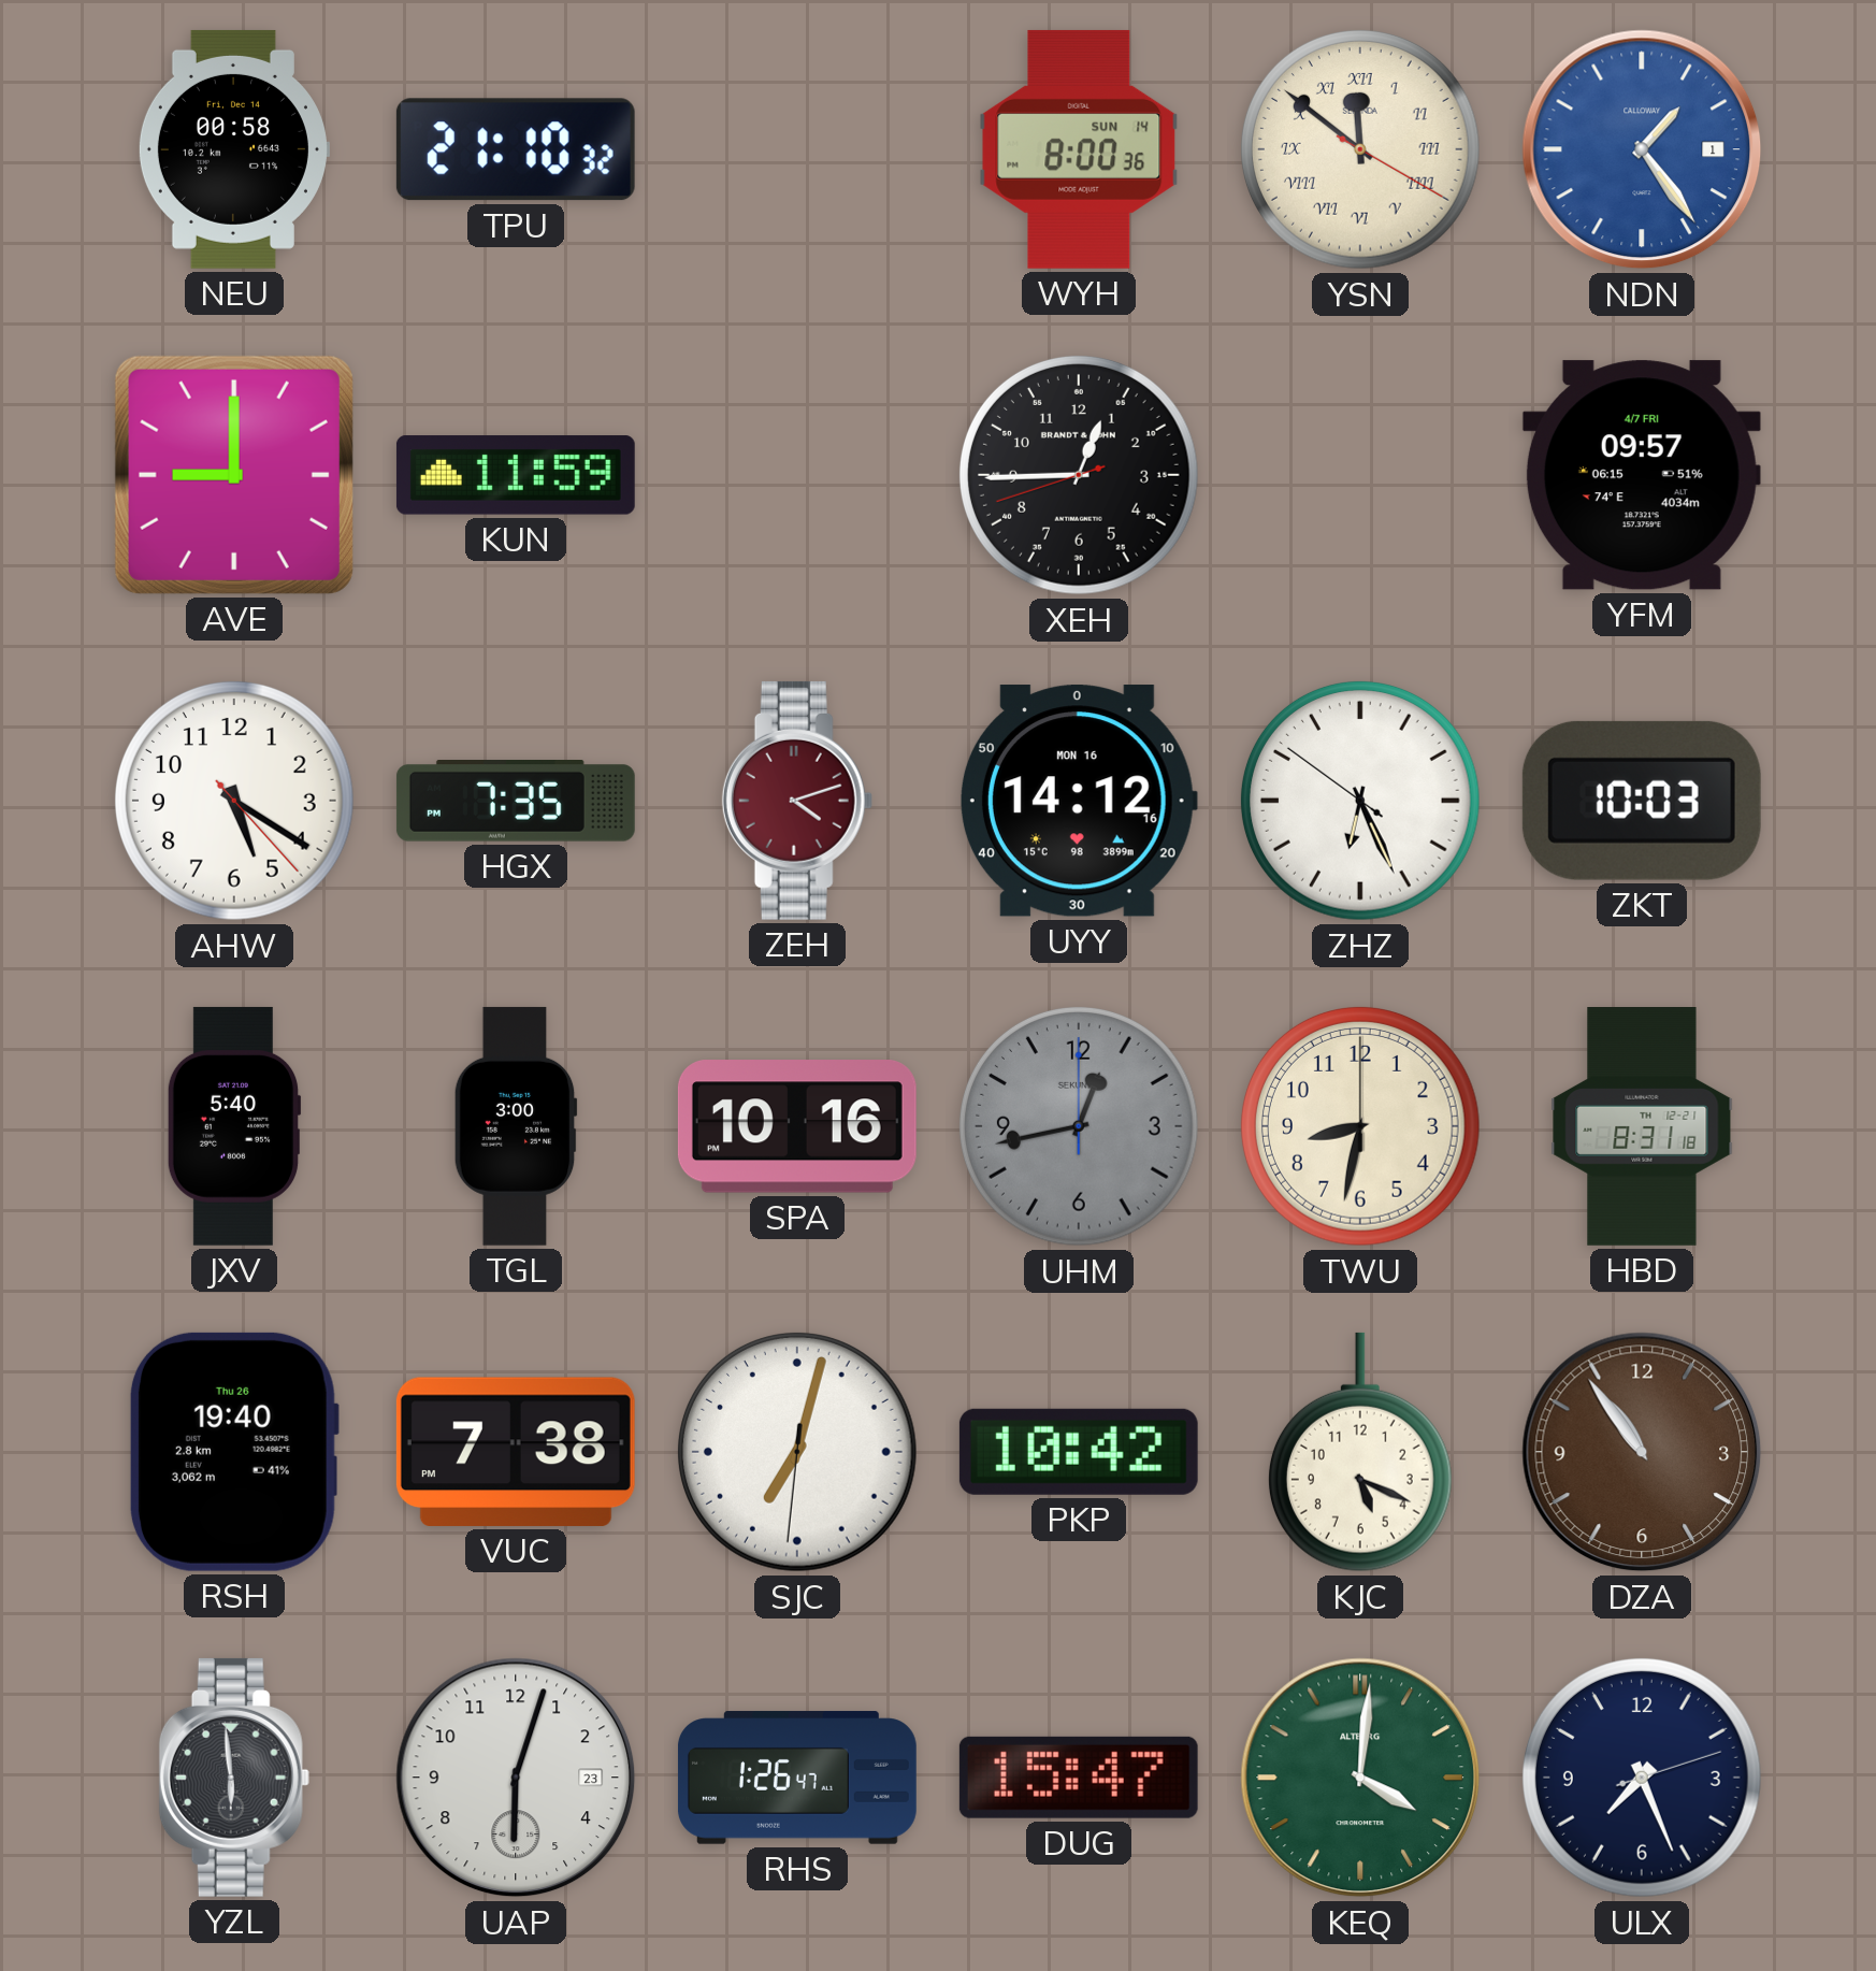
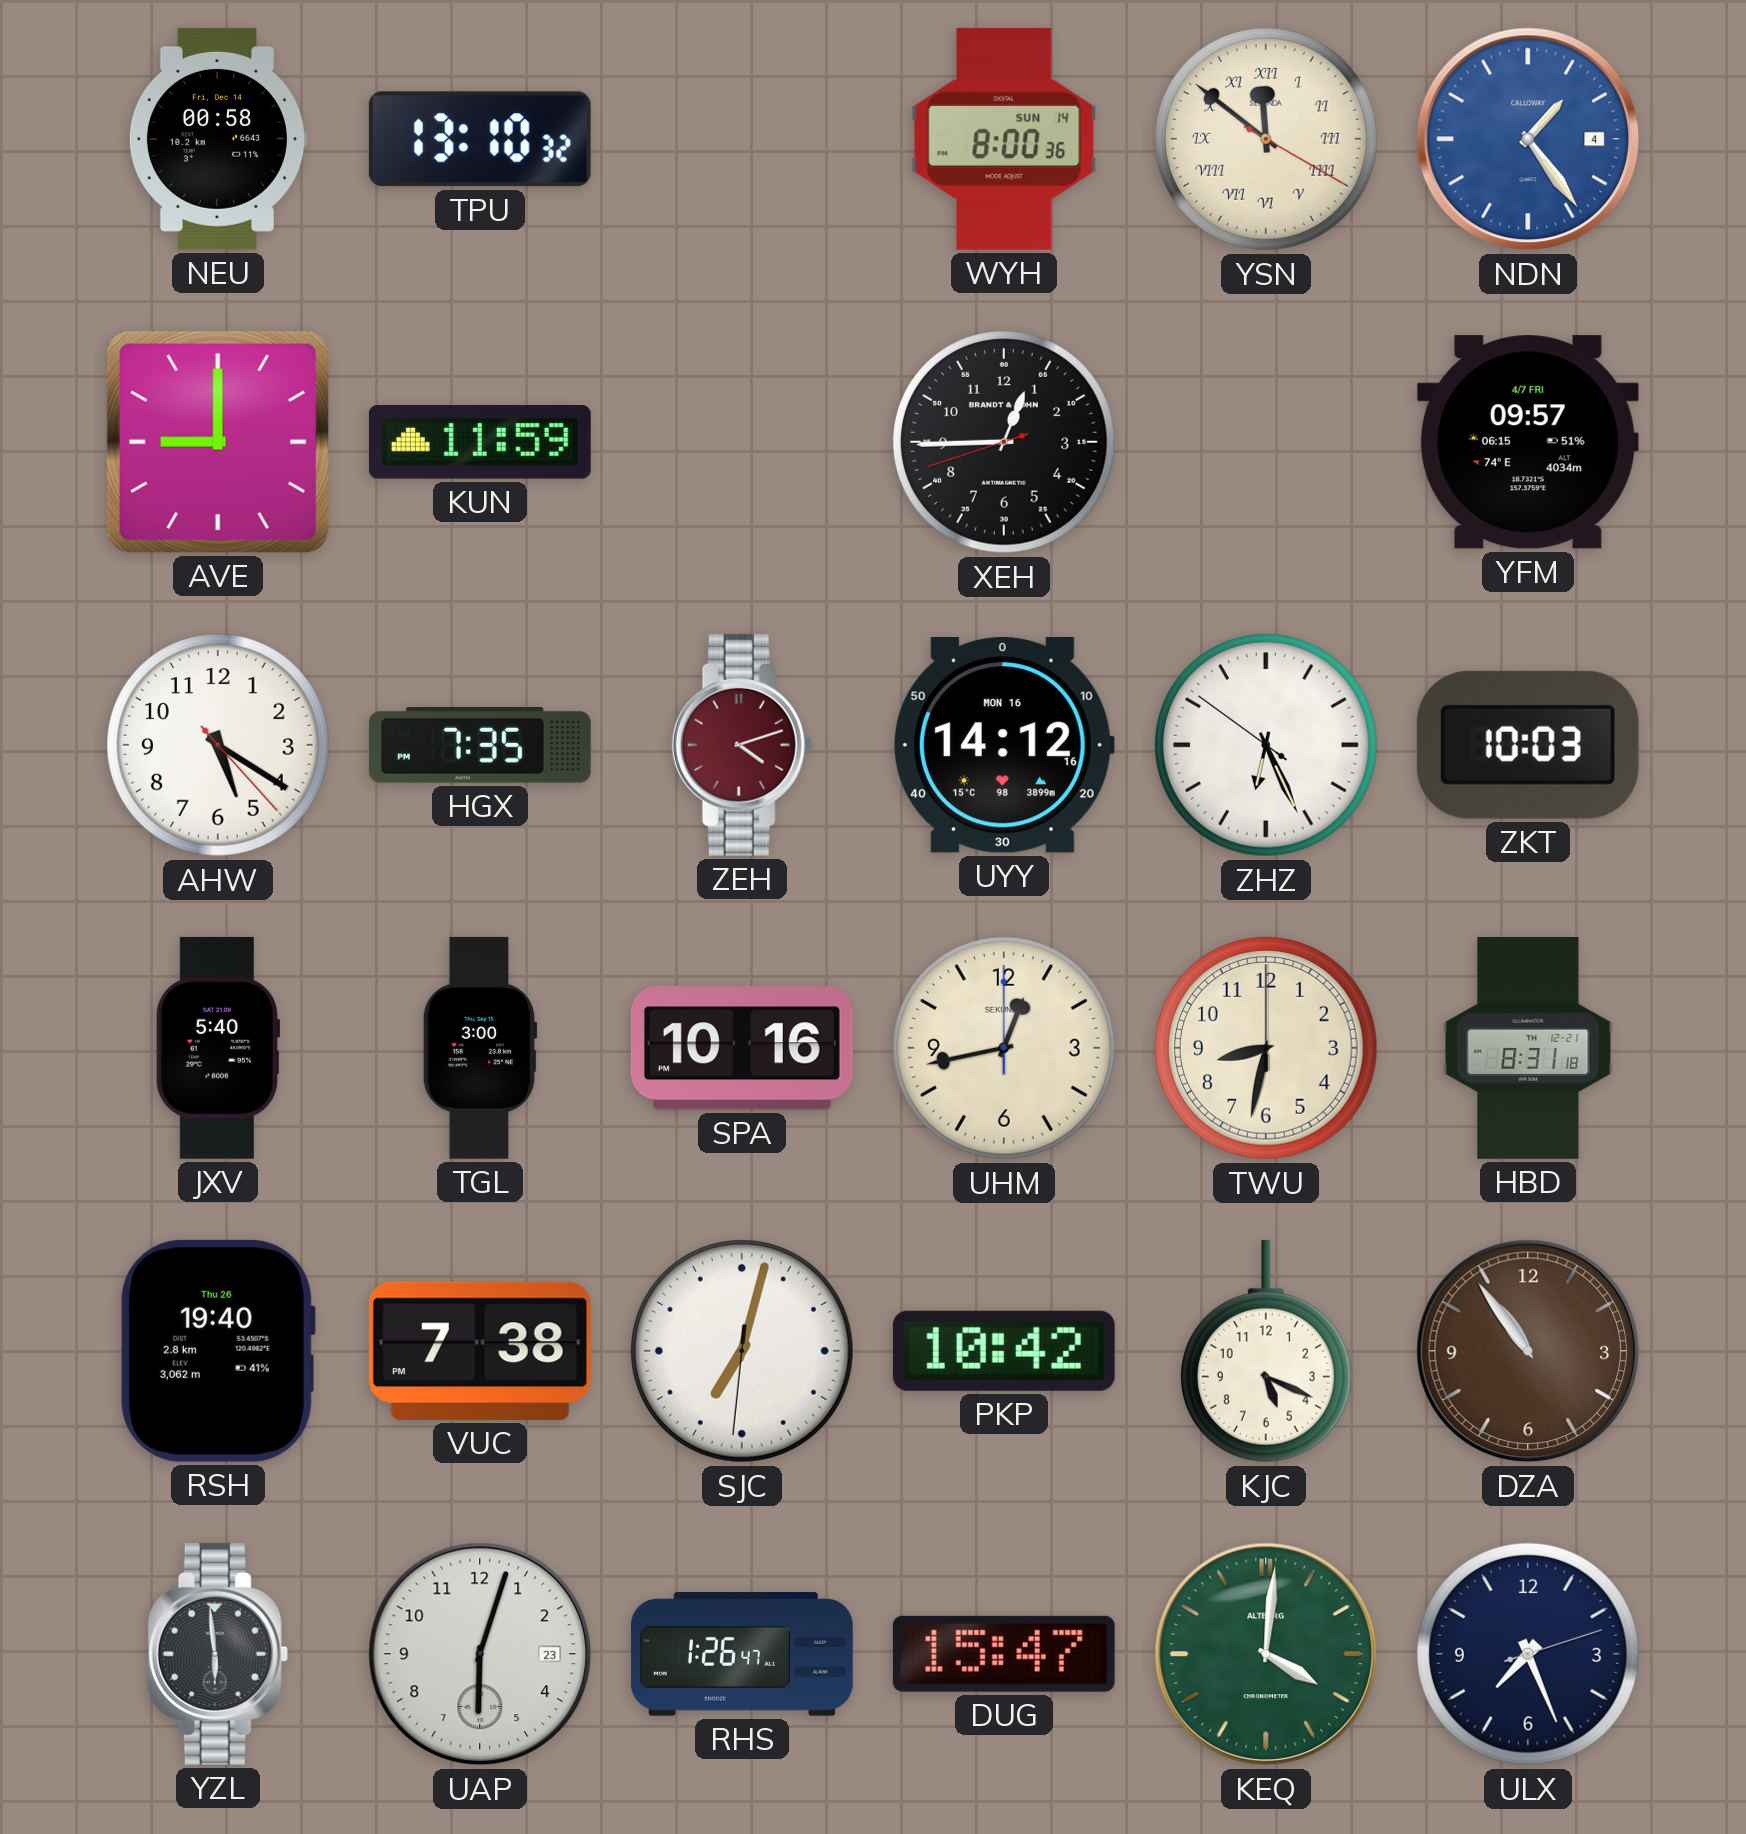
TPU: 21:10 -> 13:10 (480, 139)
NDN date: 1 -> 4 (1528, 139)
UHM dial: grey -> cream (1004, 1048)
